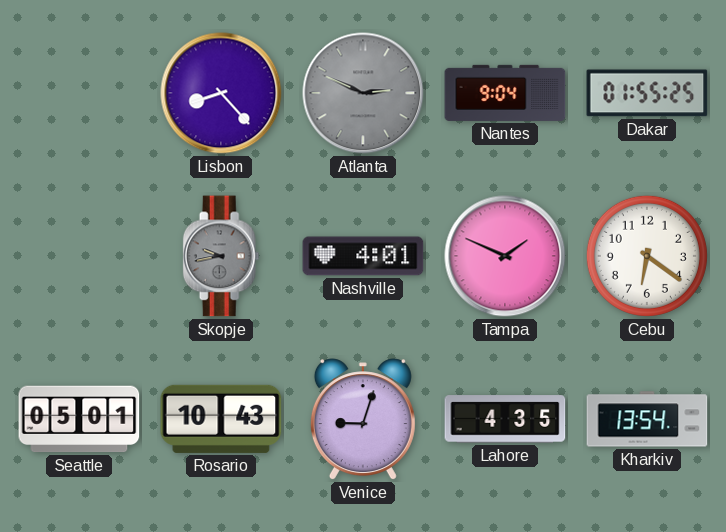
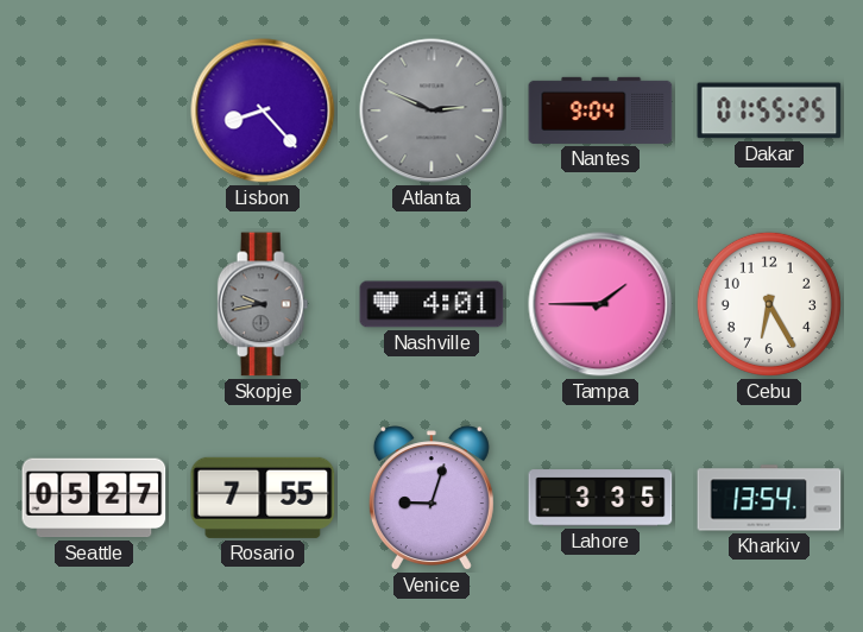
Tampa: 1:49 -> 1:45 (600, 304)
Cebu: 6:21 -> 6:25 (769, 304)
Seattle: 05:01 -> 05:27 (94, 498)
Rosario: 10:43 -> 7:55 (263, 498)
Lahore: 4:35 -> 3:35 (600, 498)
